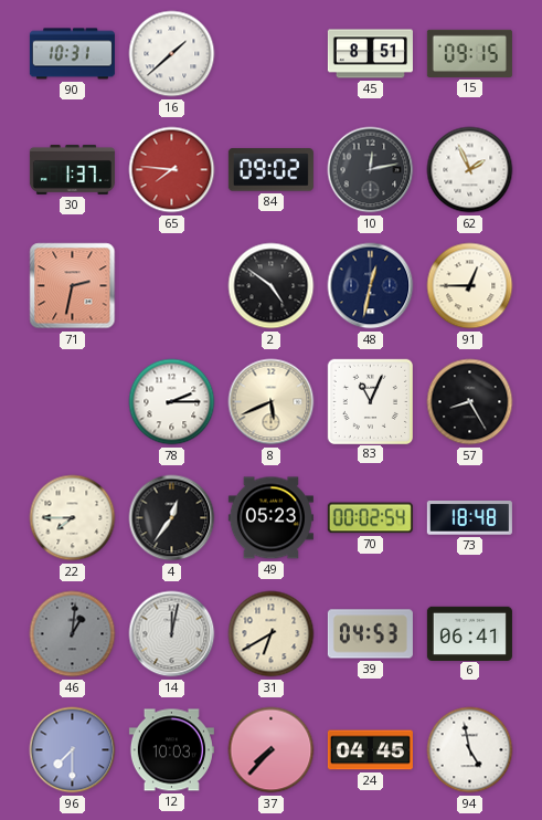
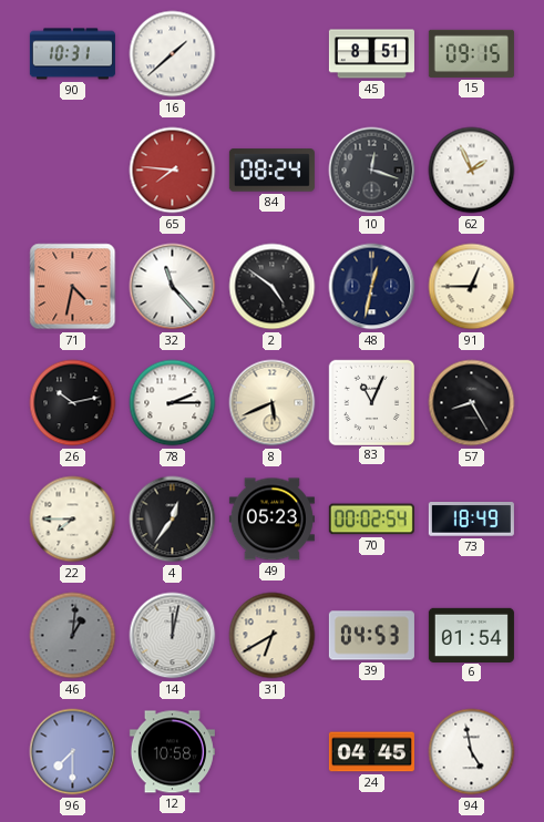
30: 1:37 -> none (72, 170)
84: 09:02 -> 08:24 (271, 171)
10: 12:13 -> 12:18 (372, 171)
71: 2:32 -> 4:32 (73, 287)
32: none -> 11:23 (173, 287)
26: none -> 10:13 (73, 403)
73: 18:48 -> 18:49 (471, 520)
6: 06:41 -> 01:54 (471, 635)
12: 10:03 -> 10:58 (172, 752)
37: 7:37 -> none (272, 750)
